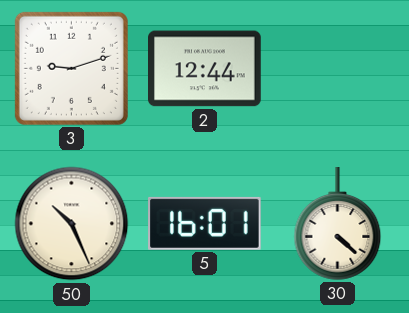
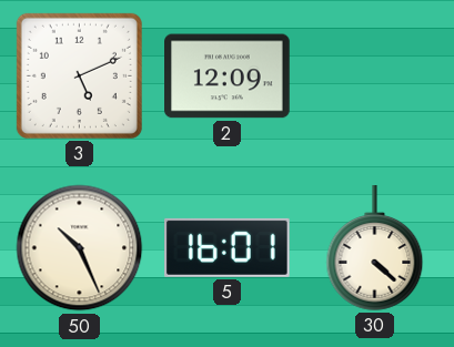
3: 9:12 -> 5:11 (79, 75)
2: 12:44 -> 12:09 (228, 76)
